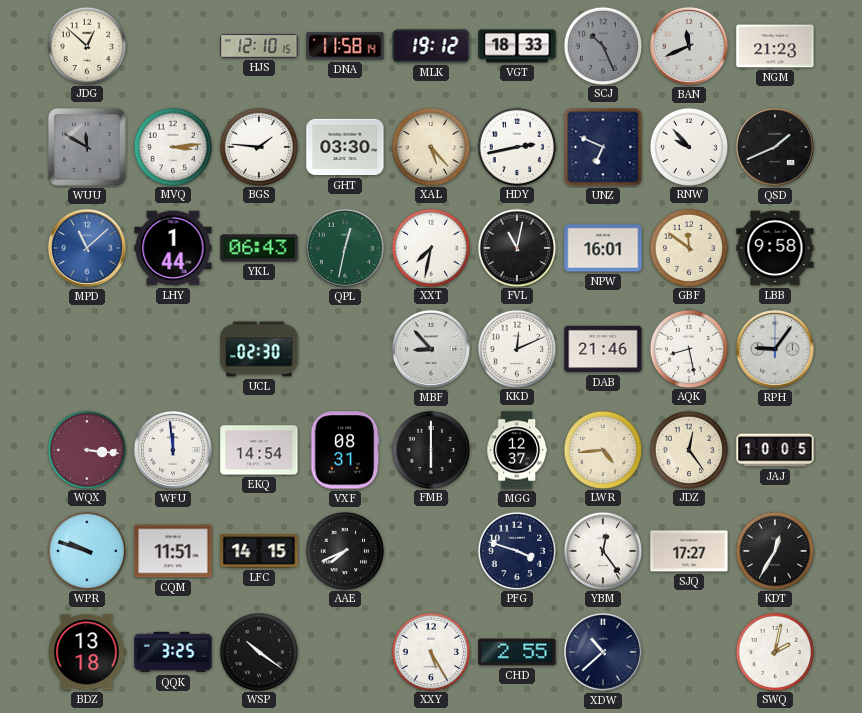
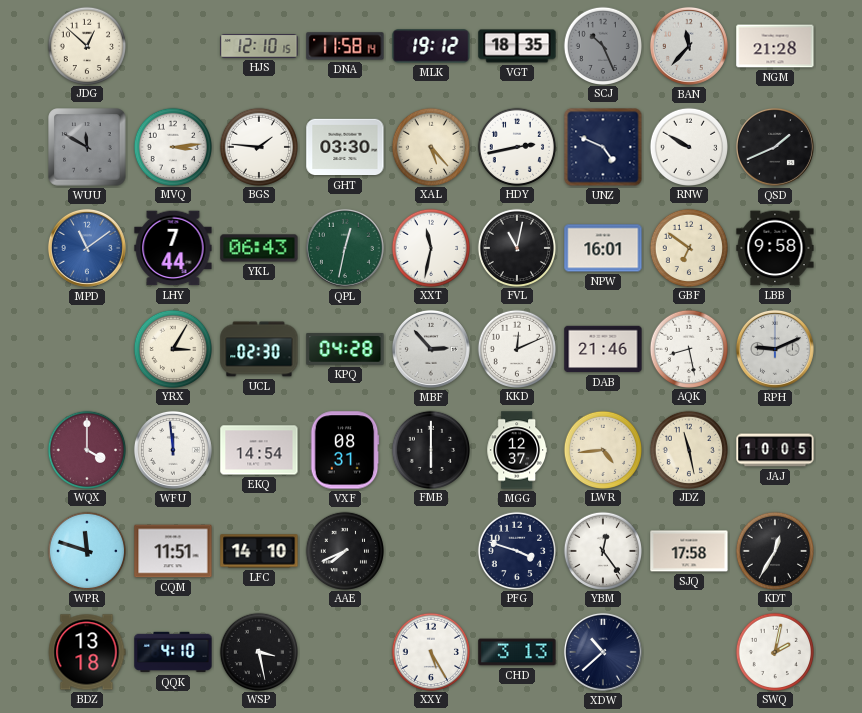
VGT: 18:33 -> 18:35 (517, 46)
BAN: 11:41 -> 11:37 (689, 46)
NGM: 21:23 -> 21:28 (775, 46)
UNZ: 6:49 -> 4:49 (603, 147)
RNW: 9:53 -> 9:50 (688, 146)
MPD: 11:08 -> 11:09 (87, 248)
LHY: 1:44 -> 7:44 (173, 248)
XXT: 7:32 -> 11:32 (430, 247)
GBF: 11:51 -> 6:51 (688, 247)
YRX: none -> 3:05 (172, 348)
KPQ: none -> 04:28 (345, 349)
MBF: 8:53 -> 2:53 (431, 349)
RPH: 9:06 -> 9:11 (775, 349)
WQX: 3:16 -> 4:00 (86, 449)
JDZ: 12:24 -> 11:28 (688, 449)
WPR: 9:48 -> 11:48 (86, 550)
LFC: 14:15 -> 14:10 (259, 551)
SJQ: 17:27 -> 17:58 (689, 551)
QQK: 3:25 -> 4:10 (173, 652)
WSP: 10:21 -> 3:28 (258, 651)
CHD: 2:55 -> 3:13 (517, 652)
